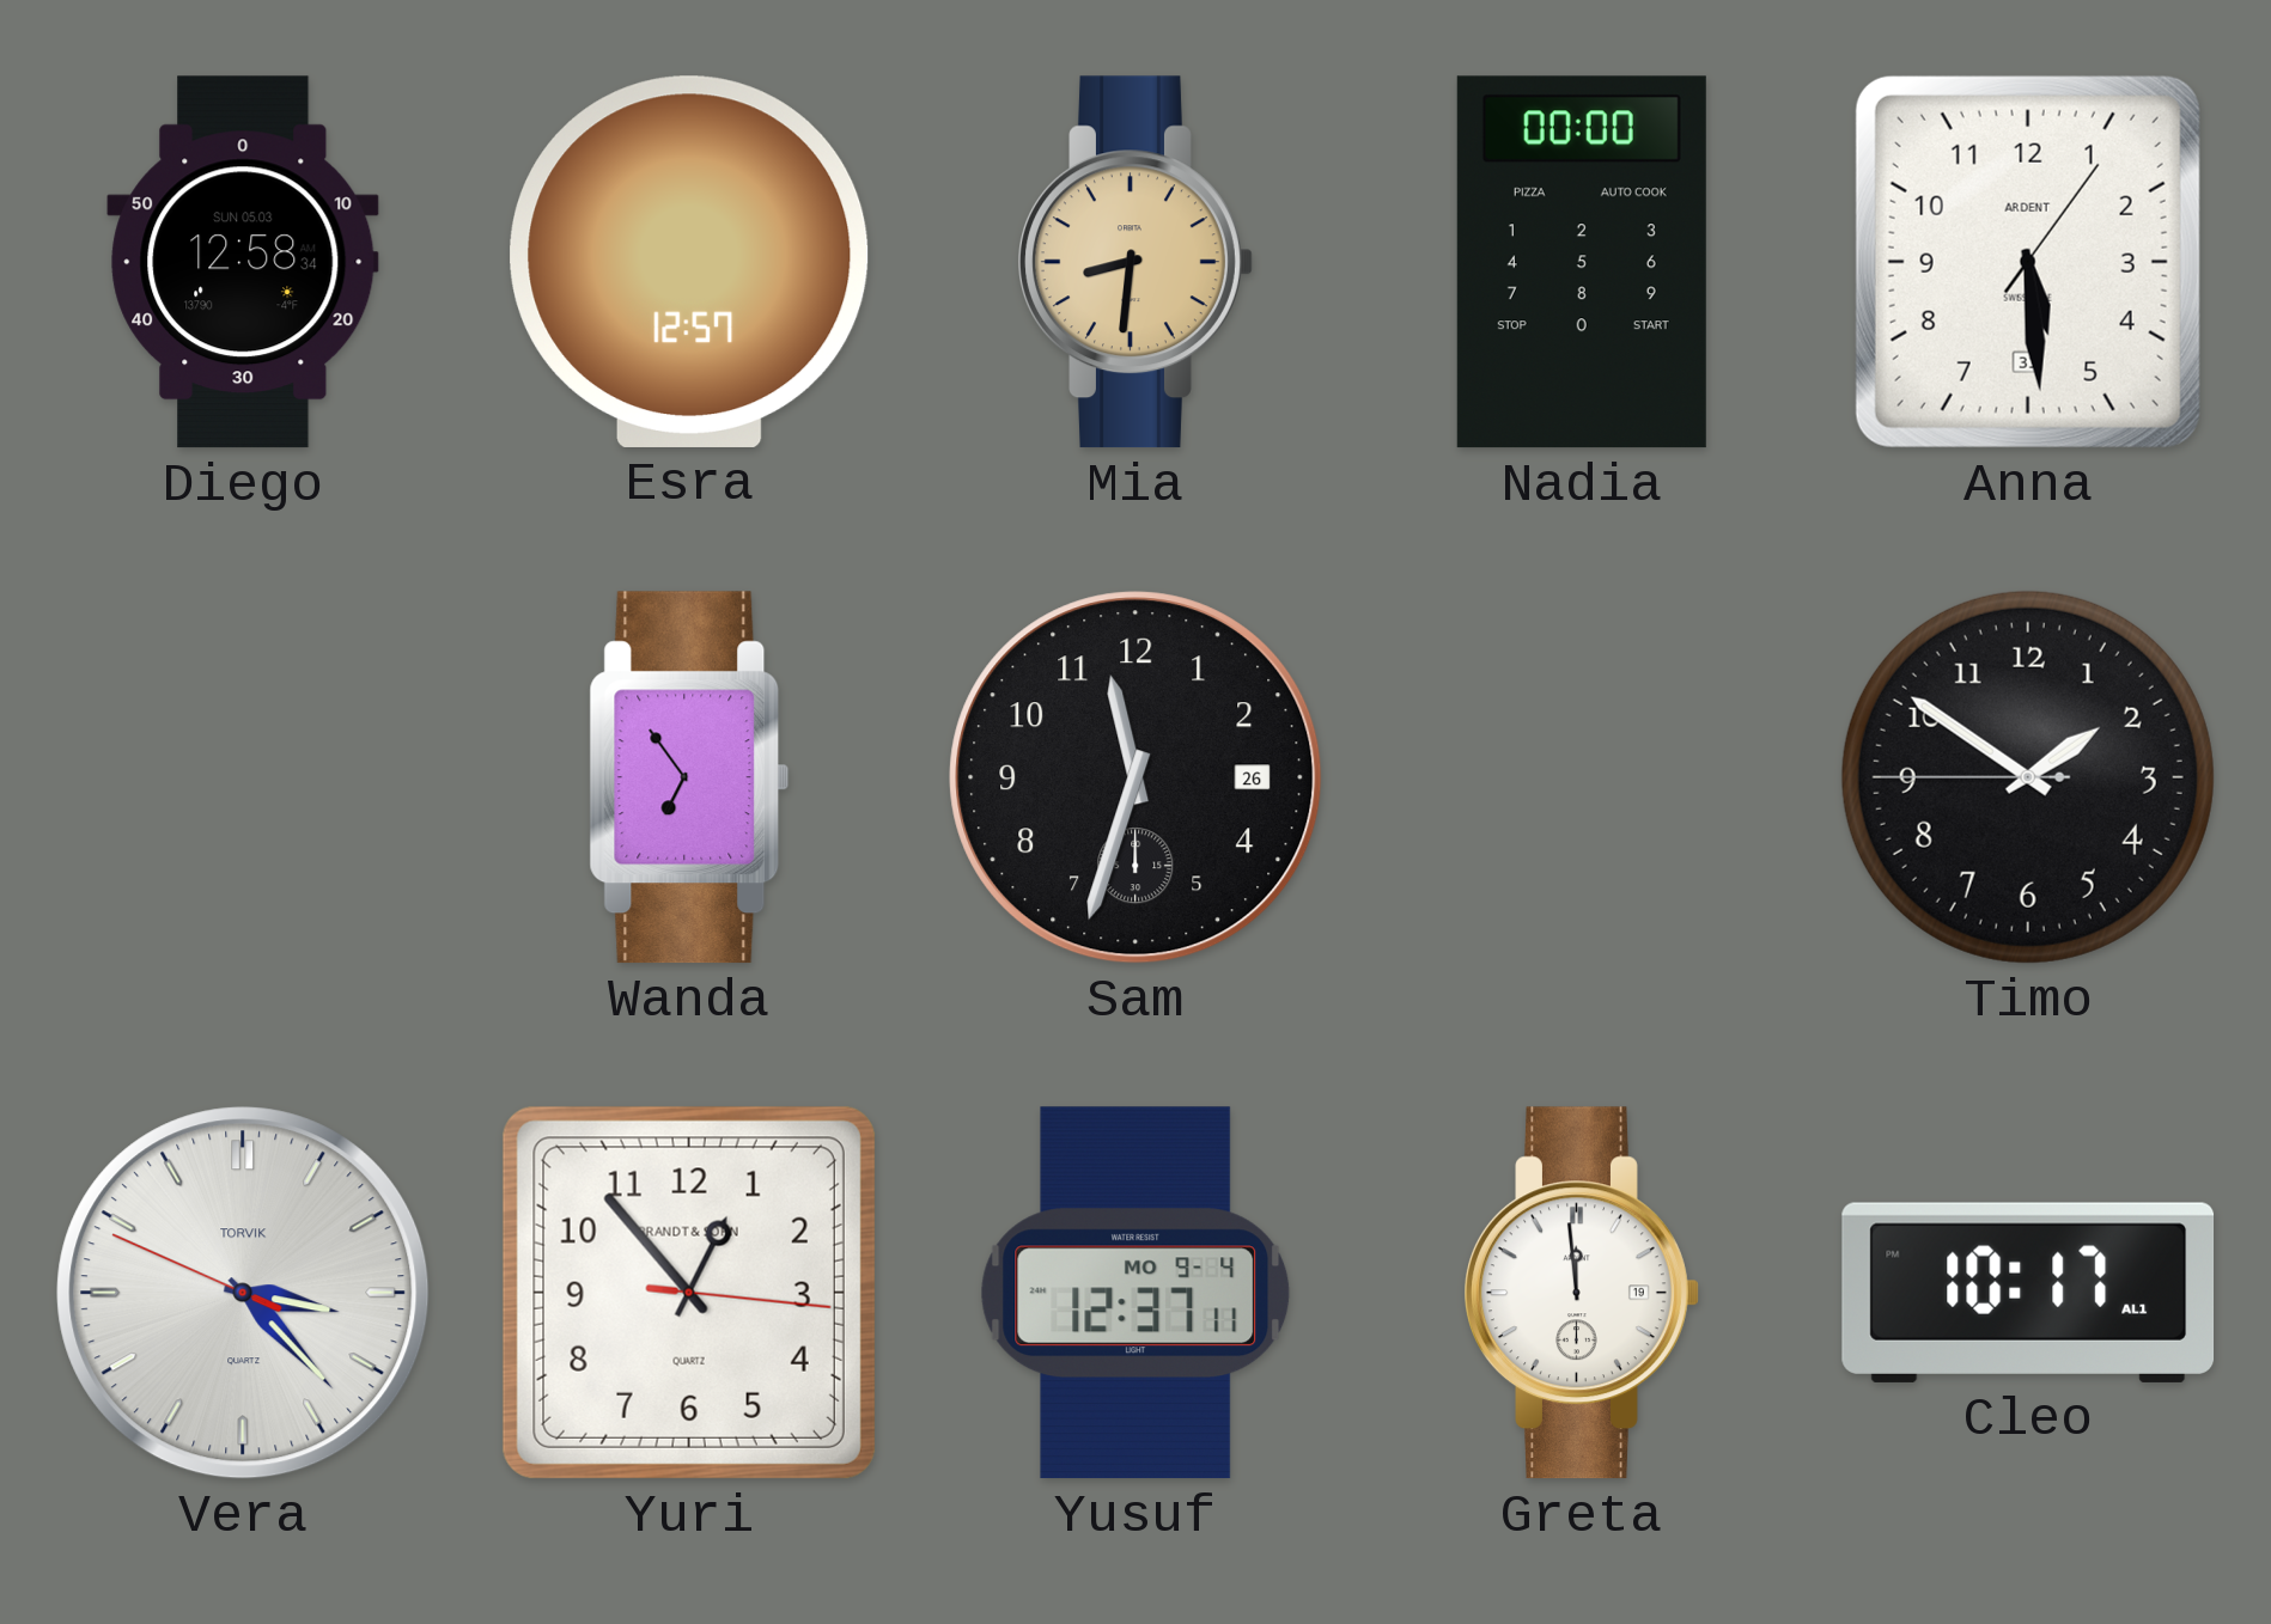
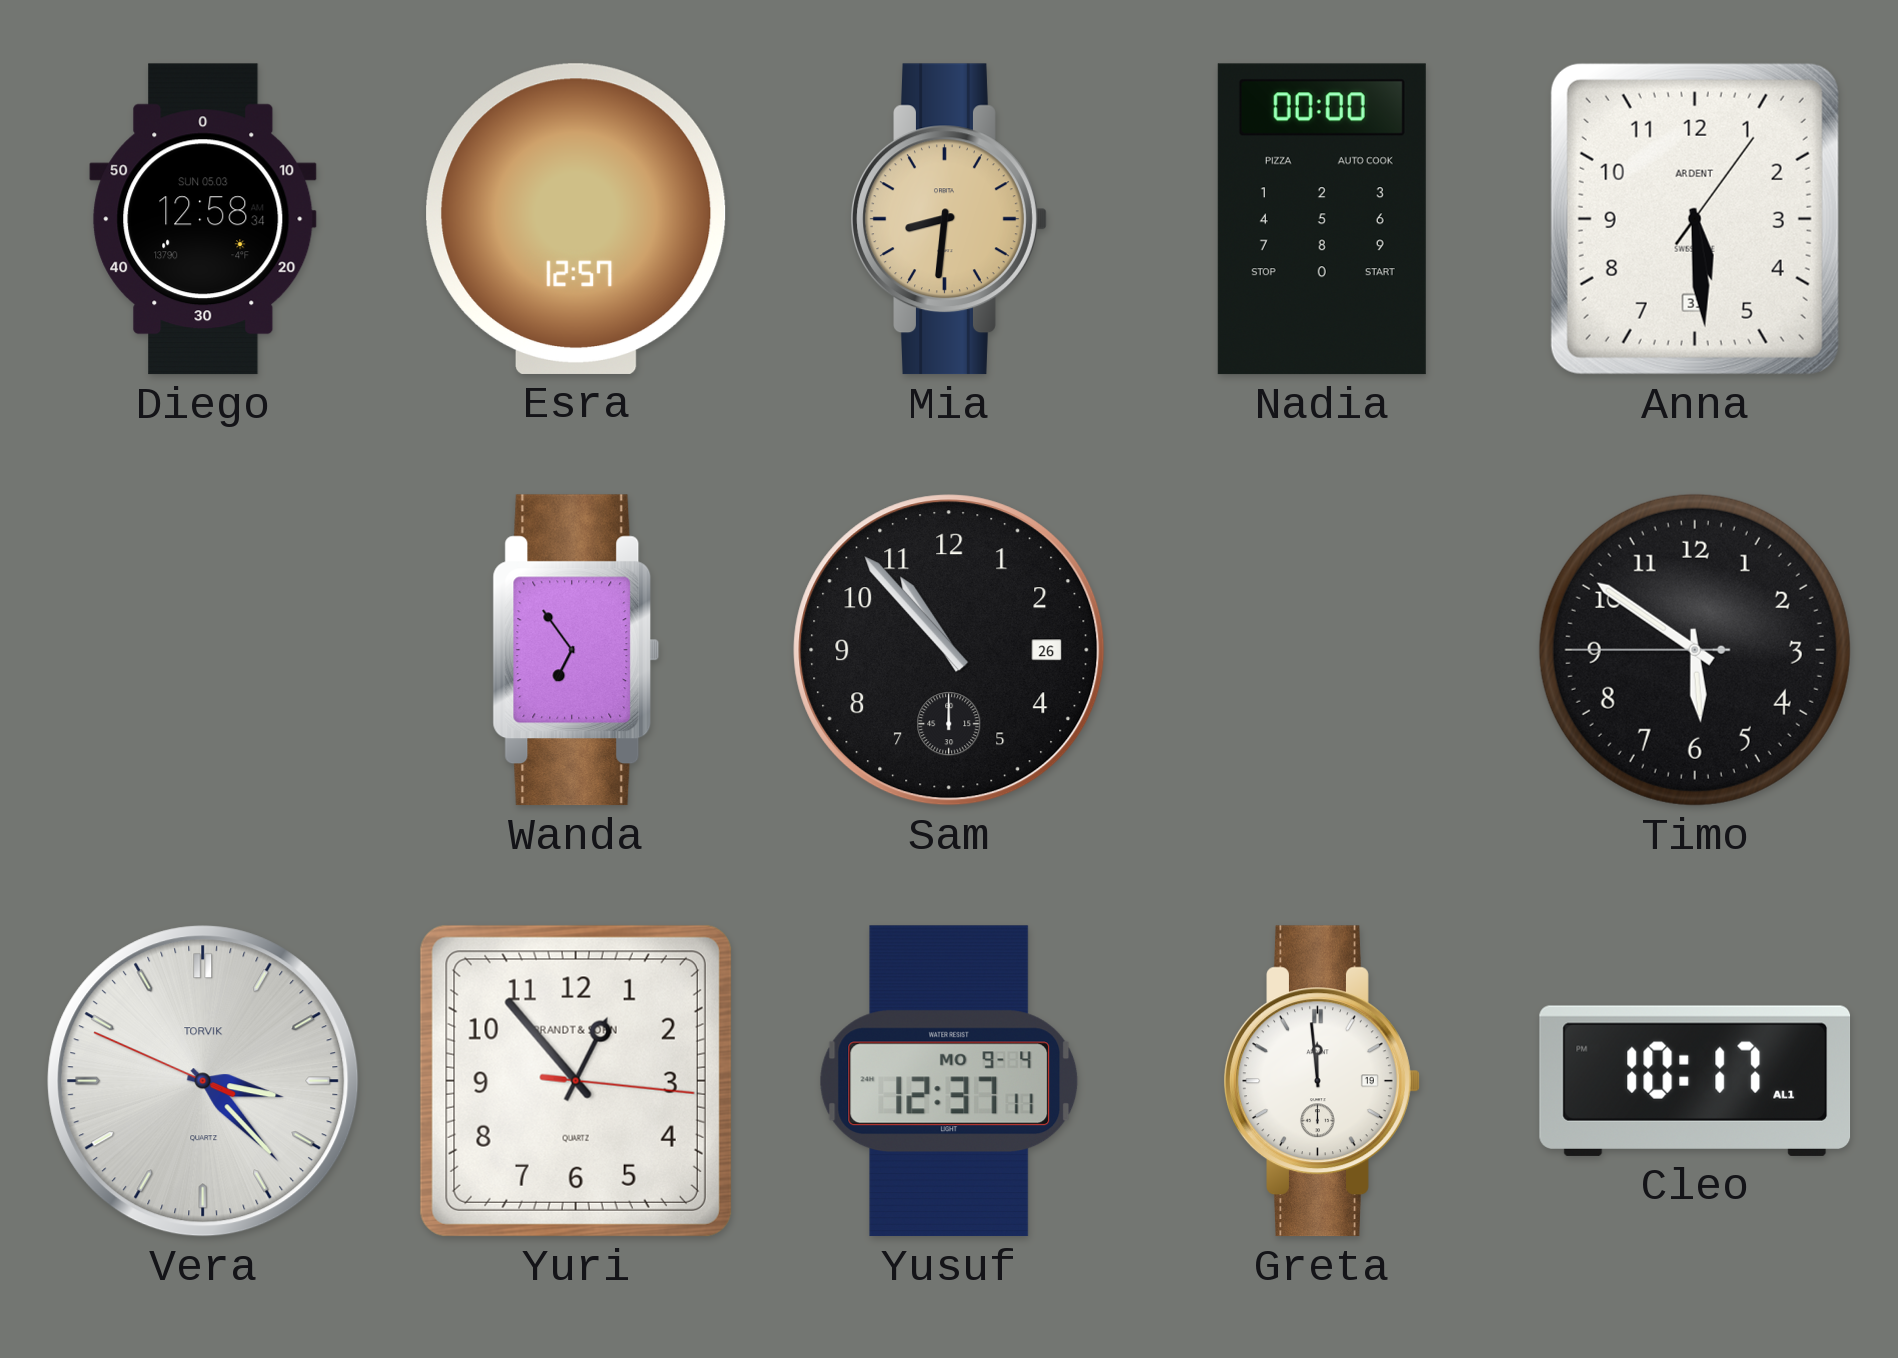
Sam: 11:33 -> 10:53 (949, 650)
Timo: 1:50 -> 5:50 (1695, 650)
